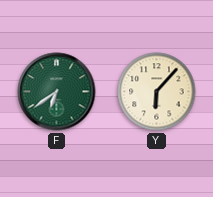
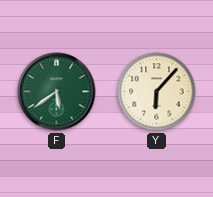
F: 6:39 -> 5:39 (57, 92)
